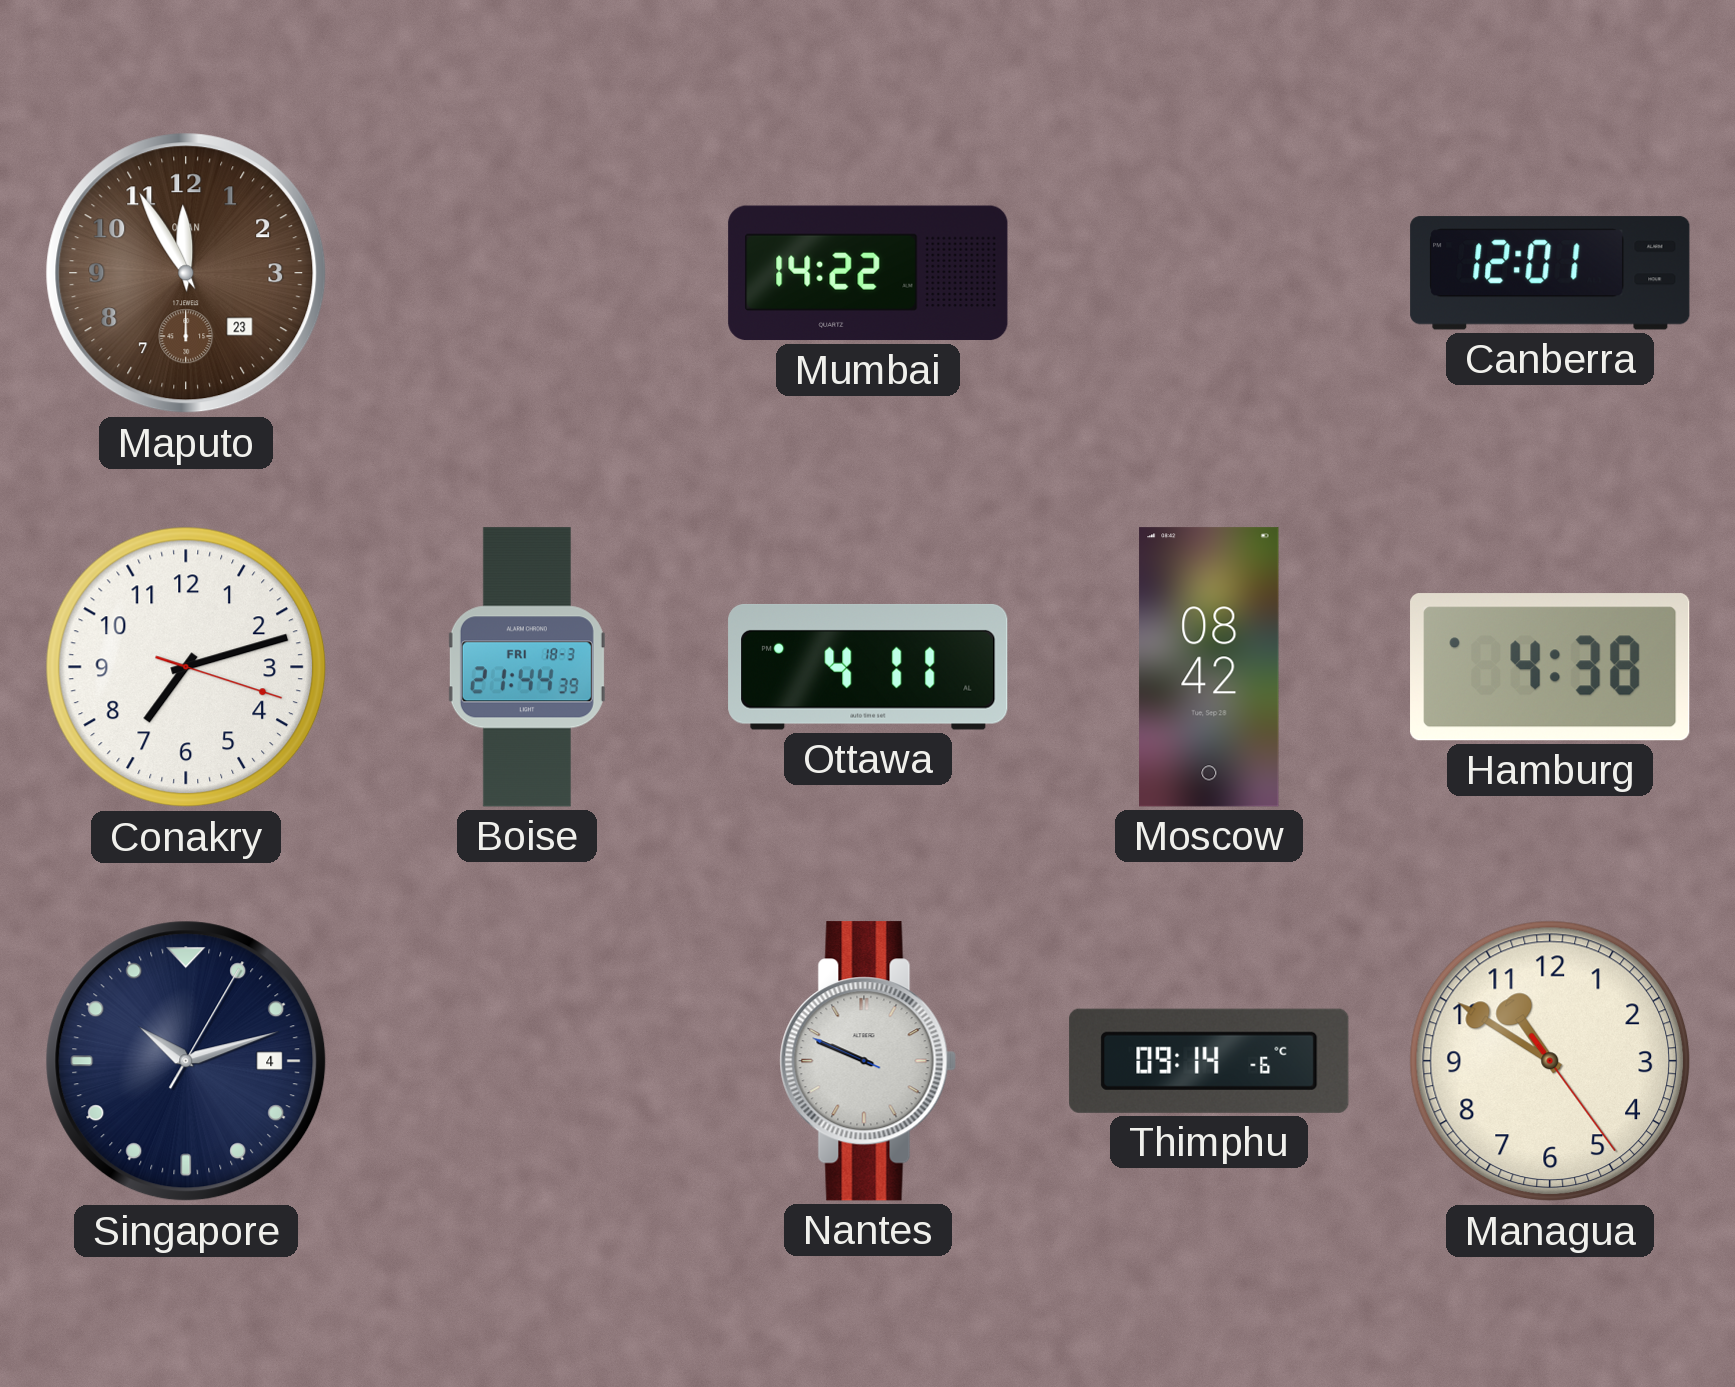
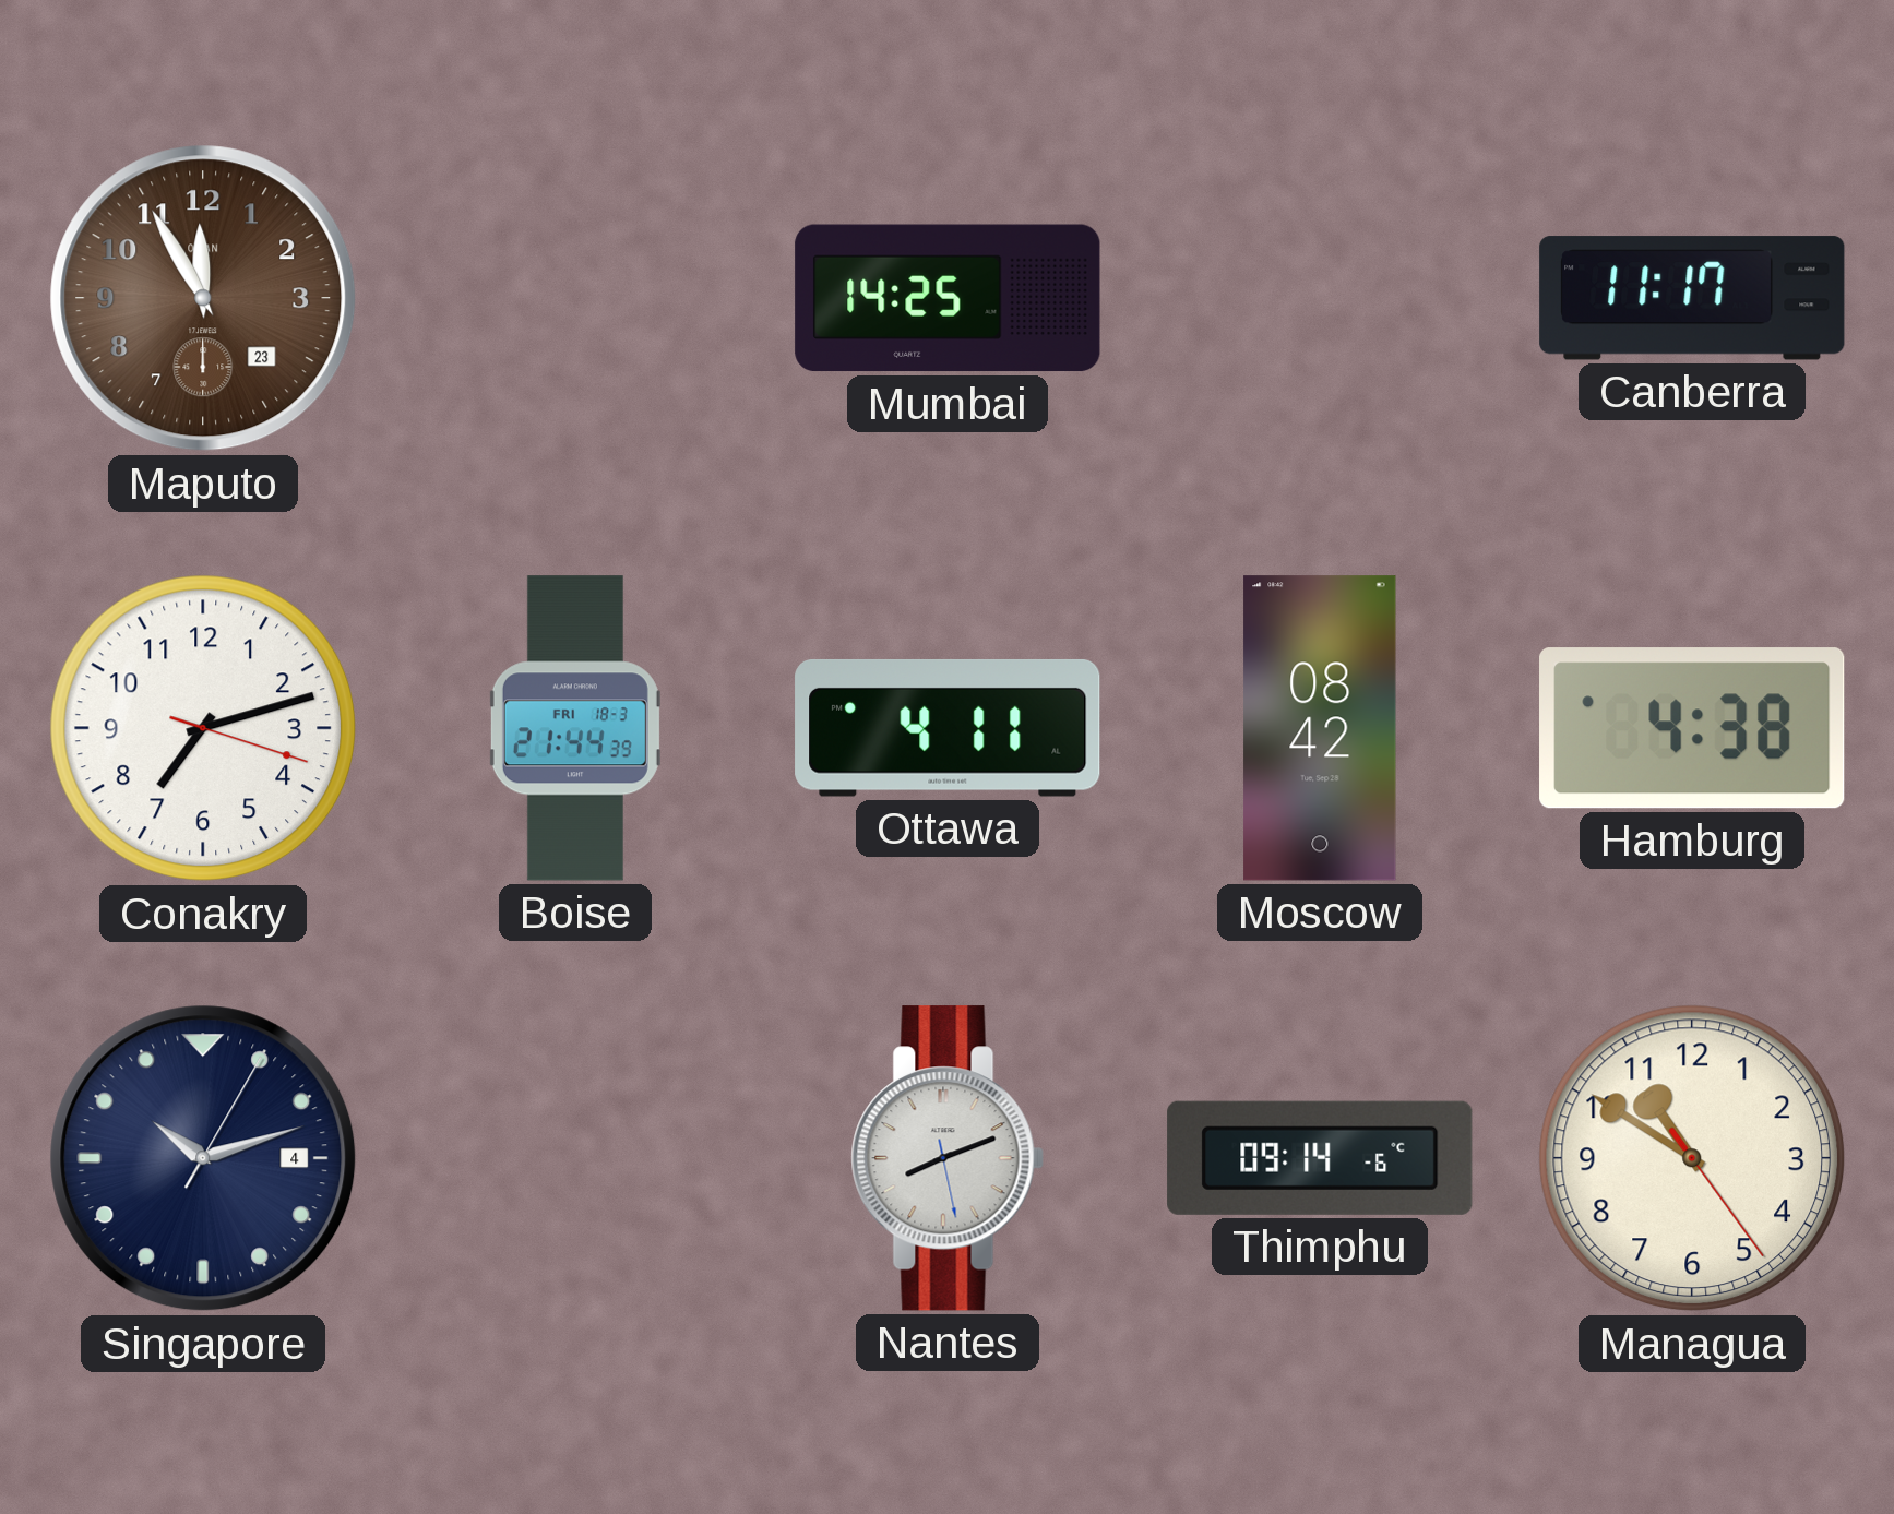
Mumbai: 14:22 -> 14:25 (948, 298)
Canberra: 12:01 -> 11:17 (1692, 298)
Nantes: 9:48 -> 8:11 (948, 1158)
